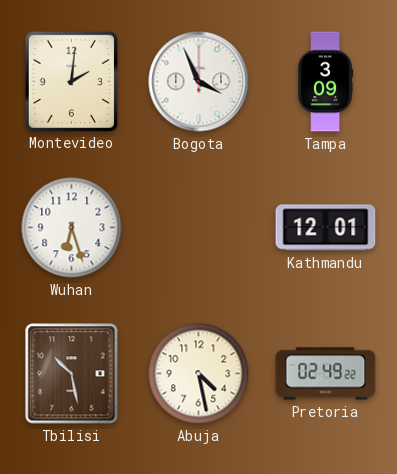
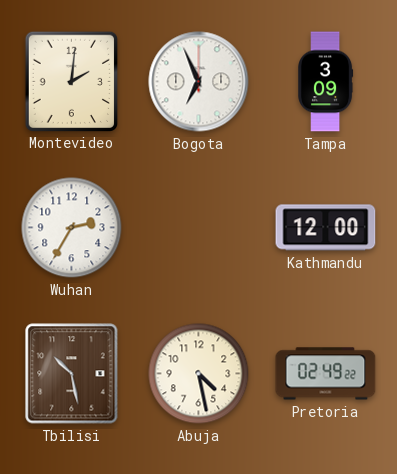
Bogota: 3:56 -> 6:56 (199, 82)
Wuhan: 6:27 -> 2:35 (72, 228)
Kathmandu: 12:01 -> 12:00 (326, 228)
